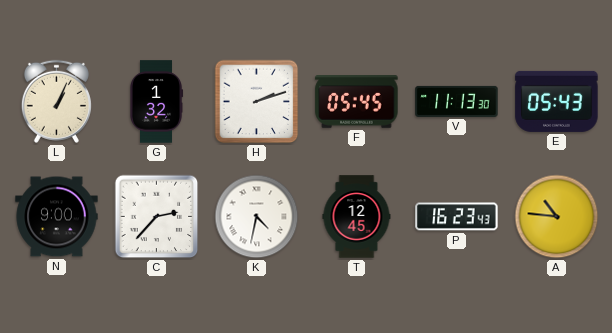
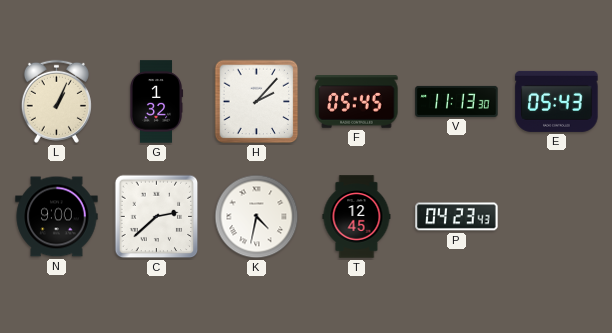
H: 2:12 -> 2:07 (257, 102)
C: 2:37 -> 2:38 (157, 217)
P: 16:23 -> 04:23 (457, 217)
A: 10:46 -> none (557, 217)
